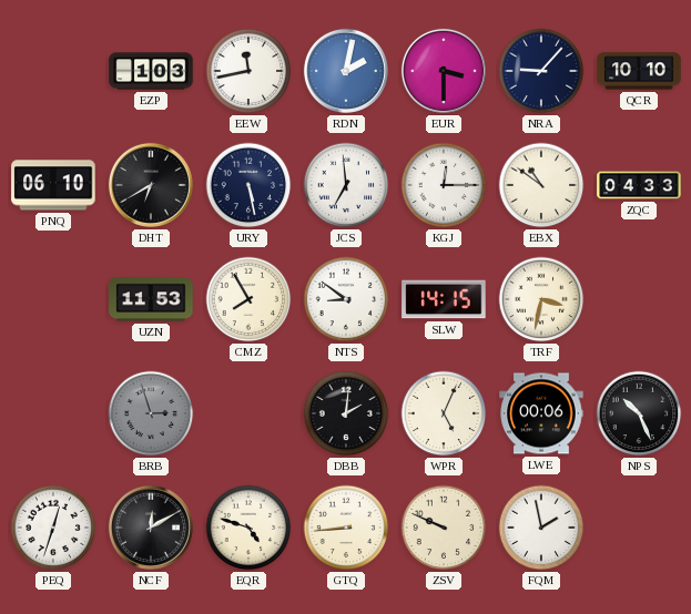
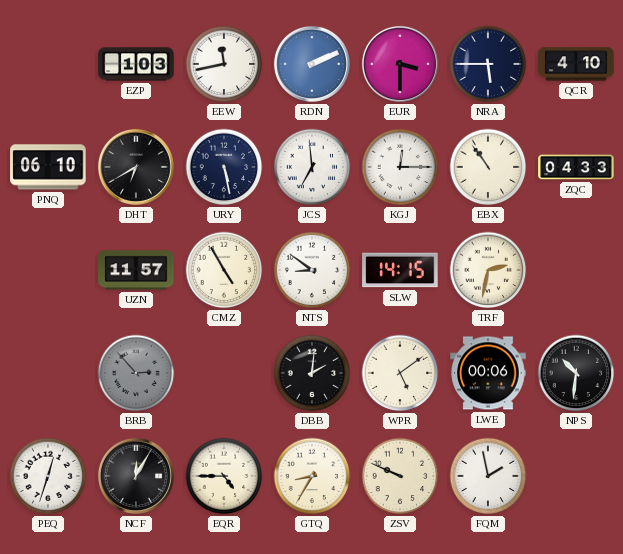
RDN: 2:02 -> 2:11 (312, 64)
NRA: 9:07 -> 5:45 (488, 64)
QCR: 10:10 -> 4:10 (576, 64)
EBX: 10:51 -> 10:54 (488, 167)
UZN: 11:53 -> 11:57 (136, 270)
CMZ: 7:55 -> 4:55 (224, 270)
TRF: 3:32 -> 2:32 (488, 270)
BRB: 2:57 -> 2:53 (136, 373)
WPR: 5:04 -> 5:09 (400, 373)
NPS: 10:26 -> 10:31 (576, 373)
NCF: 12:10 -> 12:05 (136, 476)
EQR: 4:48 -> 4:45 (224, 476)
GTQ: 8:44 -> 8:35 (312, 476)
